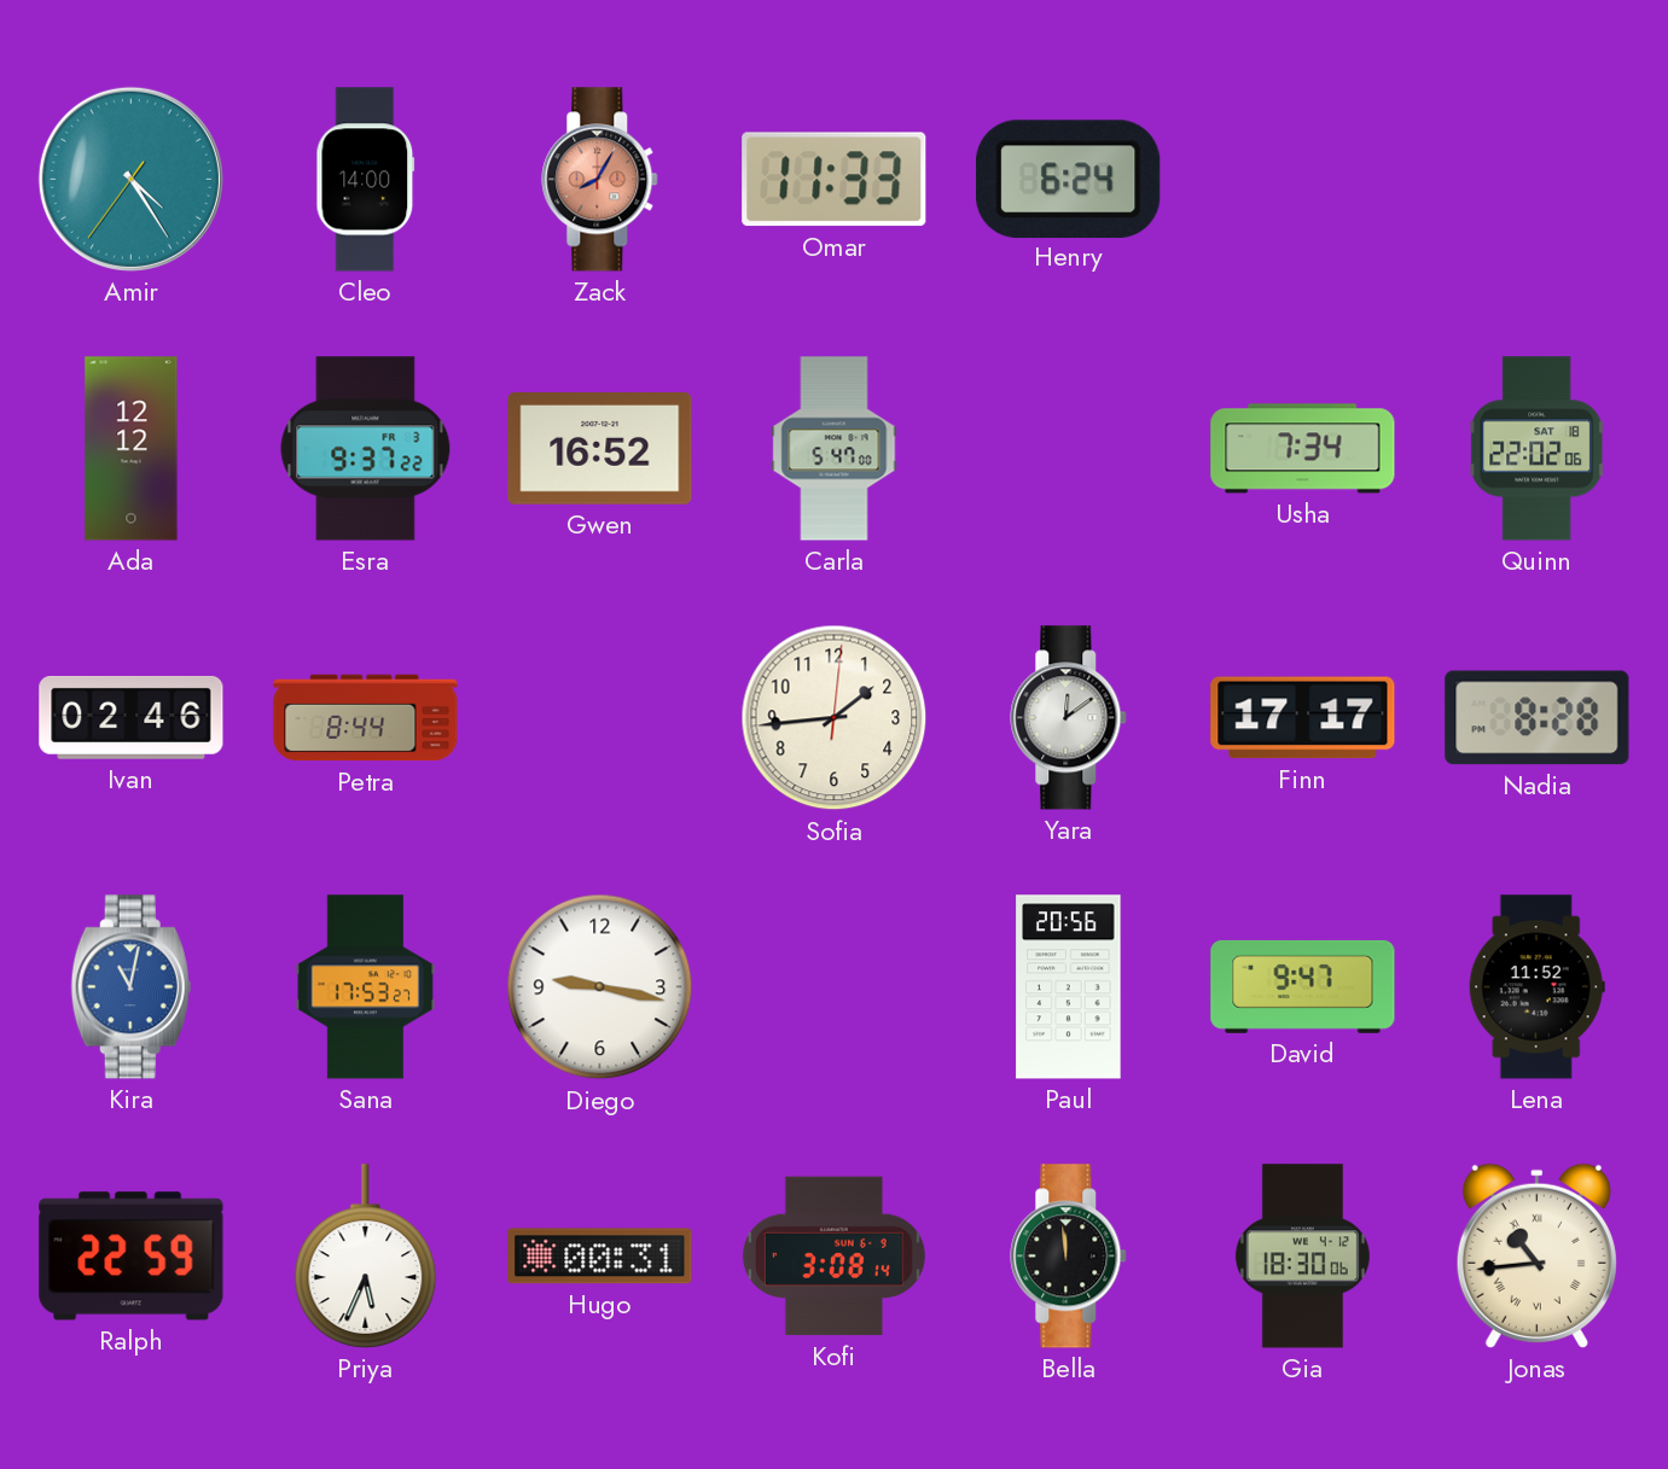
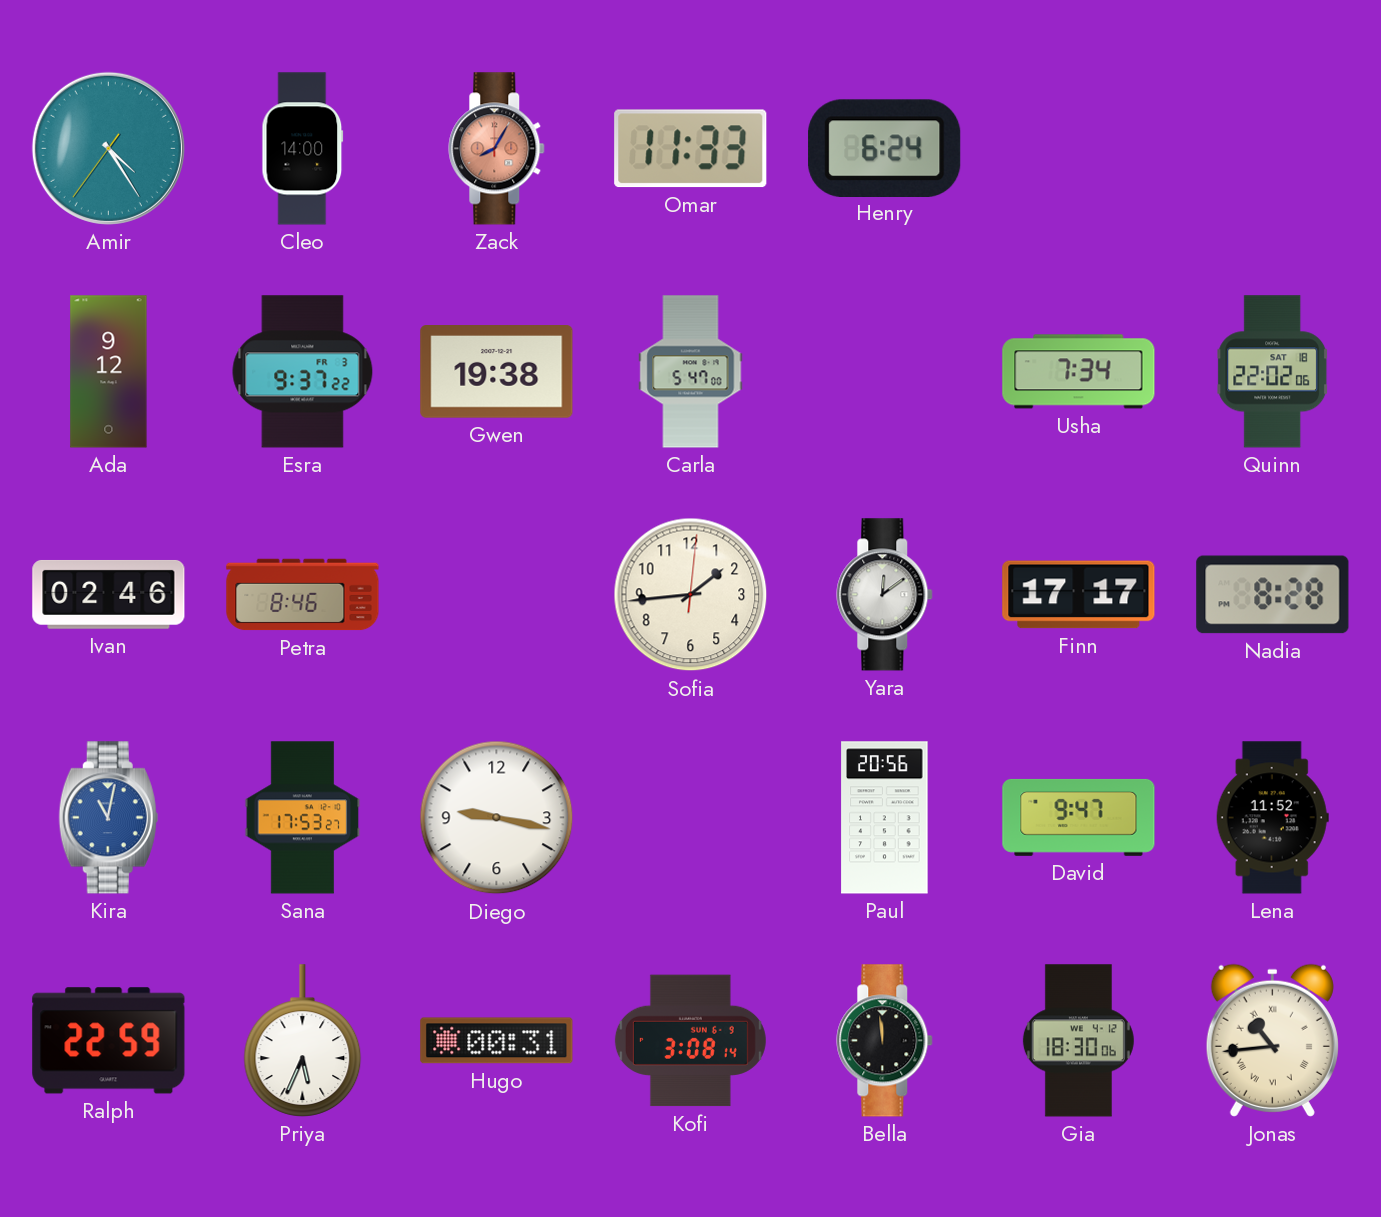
Ada: 12:12 -> 9:12 (109, 372)
Gwen: 16:52 -> 19:38 (497, 372)
Petra: 8:44 -> 8:46 (303, 595)
